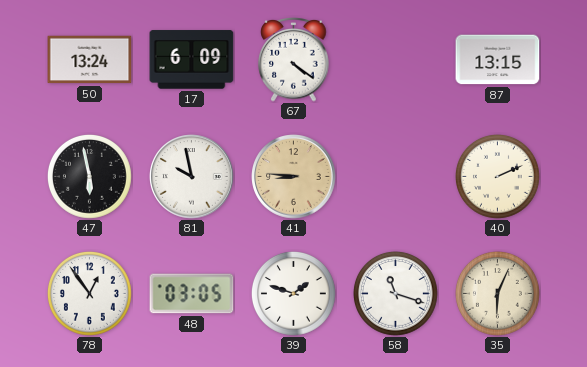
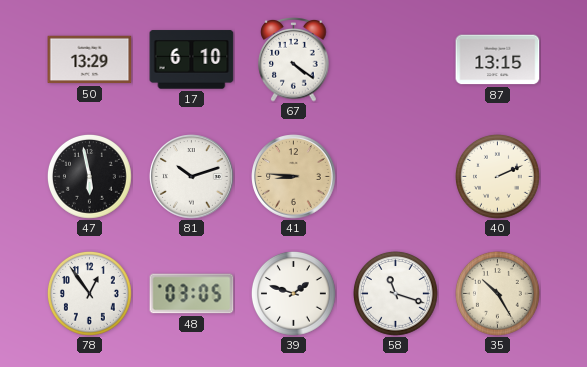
50: 13:24 -> 13:29 (90, 60)
17: 6:09 -> 6:10 (192, 60)
81: 9:58 -> 10:12 (192, 177)
35: 6:04 -> 10:25 (498, 294)
